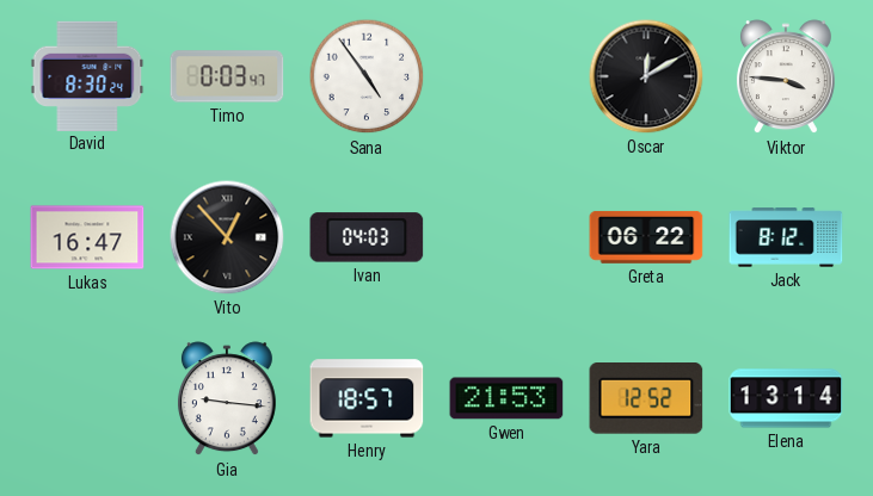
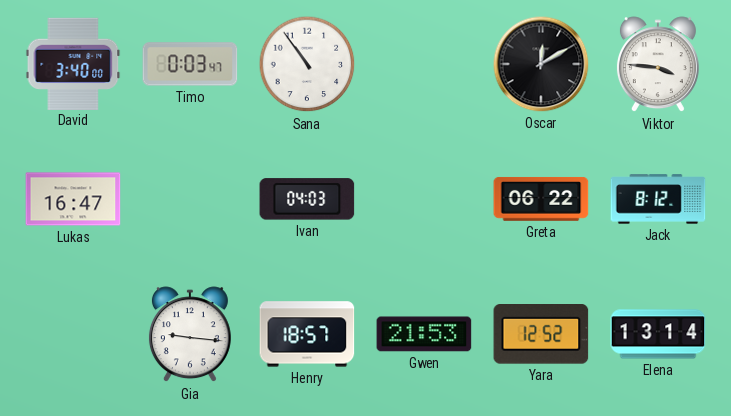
David: 8:30 -> 3:40 (73, 63)
Sana: 4:54 -> 10:54 (307, 64)
Vito: 12:53 -> none (227, 237)
